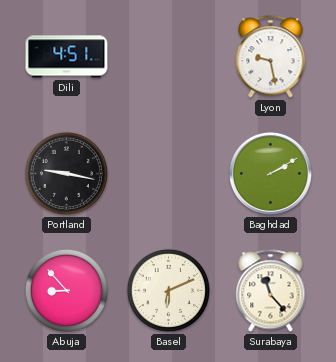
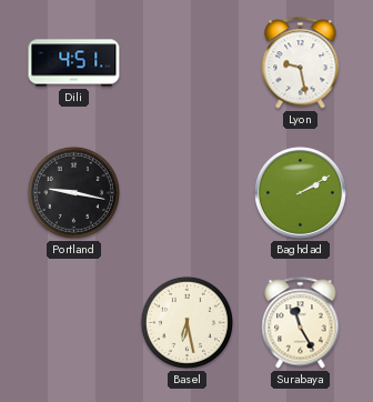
Abuja: 8:53 -> none (66, 290)
Basel: 6:11 -> 6:28 (186, 322)
Surabaya: 11:23 -> 11:25 (301, 323)
